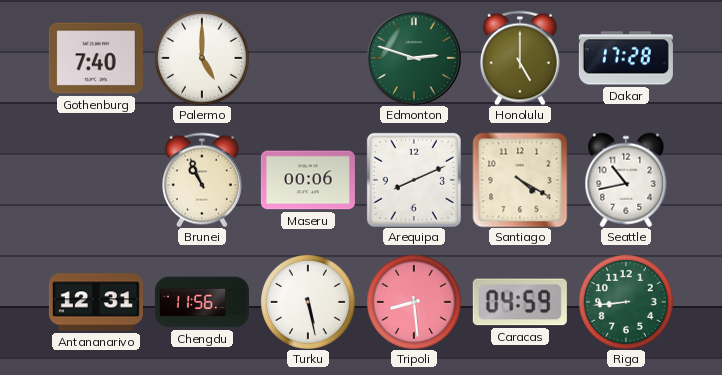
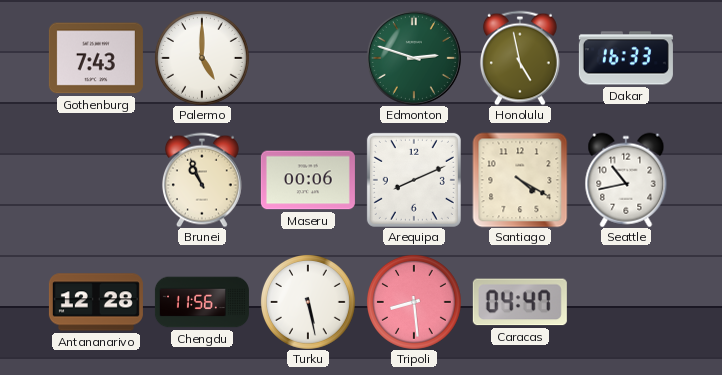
Gothenburg: 7:40 -> 7:43 (96, 58)
Honolulu: 5:00 -> 4:58 (520, 58)
Dakar: 17:28 -> 16:33 (626, 58)
Antananarivo: 12:31 -> 12:28 (96, 302)
Caracas: 04:59 -> 04:47 (520, 302)
Riga: 8:44 -> none (626, 302)
